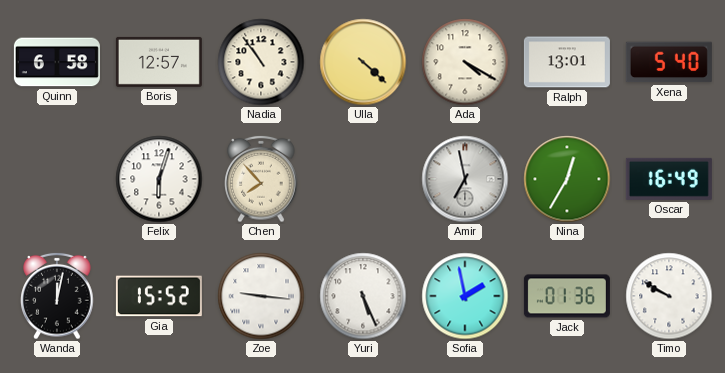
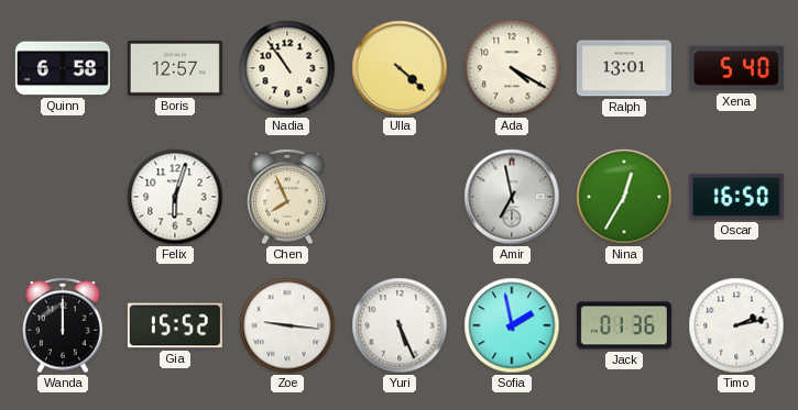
Chen: 7:53 -> 7:56 (287, 197)
Oscar: 16:49 -> 16:50 (736, 197)
Wanda: 12:02 -> 12:00 (63, 325)
Timo: 9:50 -> 2:13 (736, 325)
